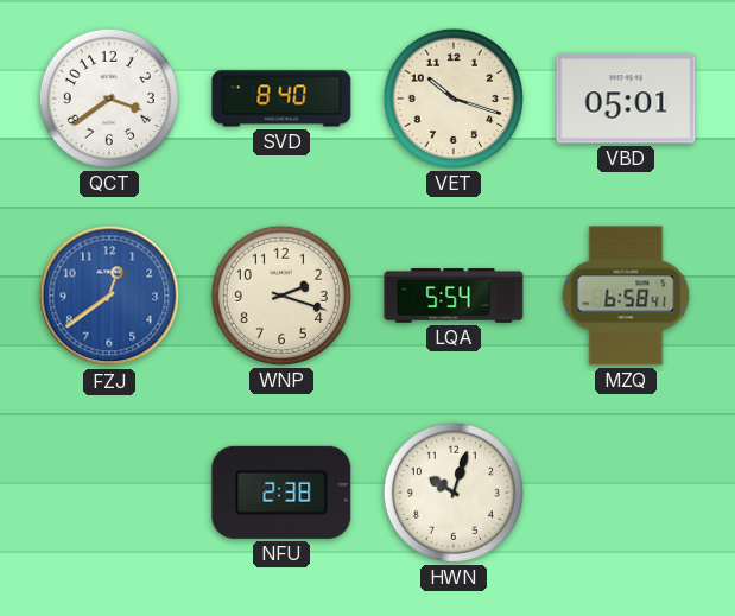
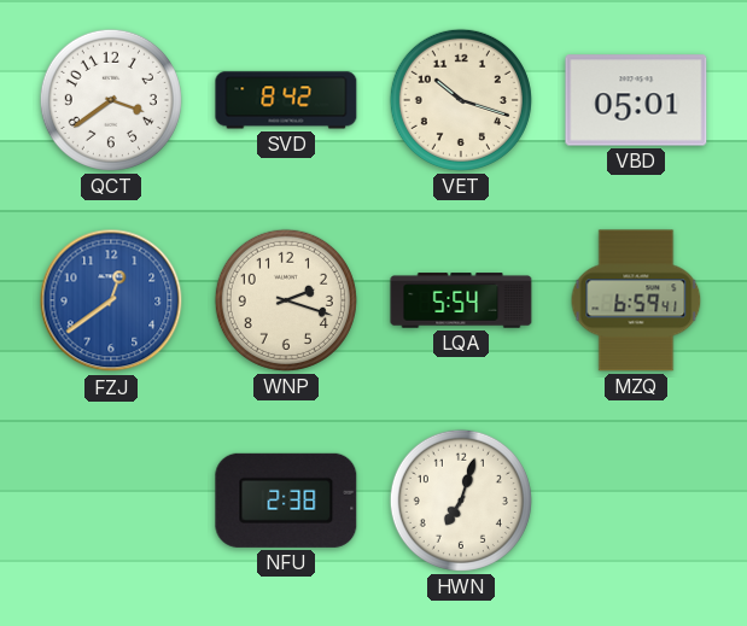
SVD: 8:40 -> 8:42 (286, 100)
MZQ: 6:58 -> 6:59 (636, 300)
HWN: 10:03 -> 7:03 (461, 501)
